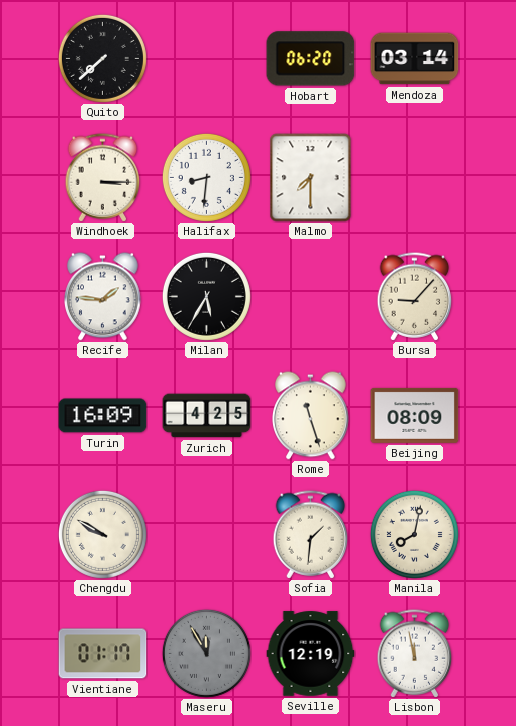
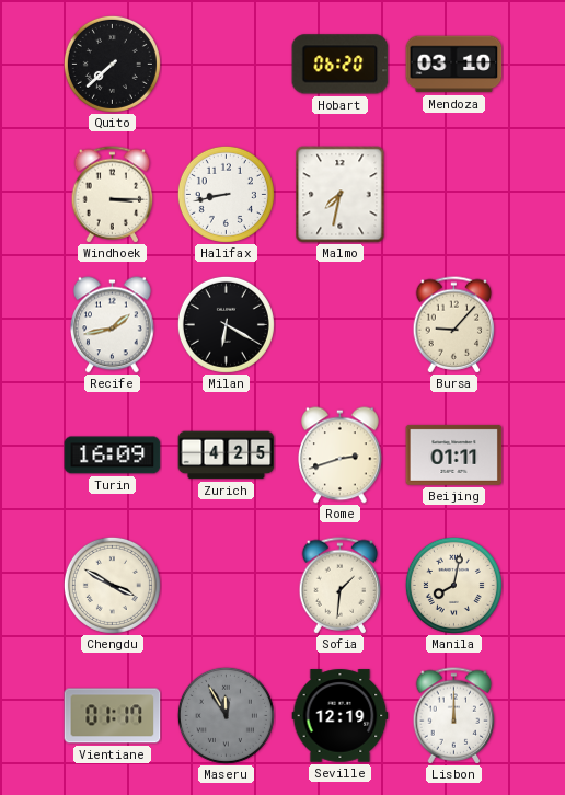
Mendoza: 03:14 -> 03:10 (454, 65)
Halifax: 8:31 -> 8:43 (226, 194)
Malmo: 7:30 -> 7:32 (341, 195)
Recife: 1:46 -> 1:43 (113, 325)
Milan: 5:35 -> 6:20 (226, 324)
Rome: 11:27 -> 2:42 (341, 456)
Beijing: 08:09 -> 01:11 (454, 454)
Chengdu: 9:50 -> 3:50 (112, 585)
Lisbon: 11:58 -> 12:00 (454, 716)
